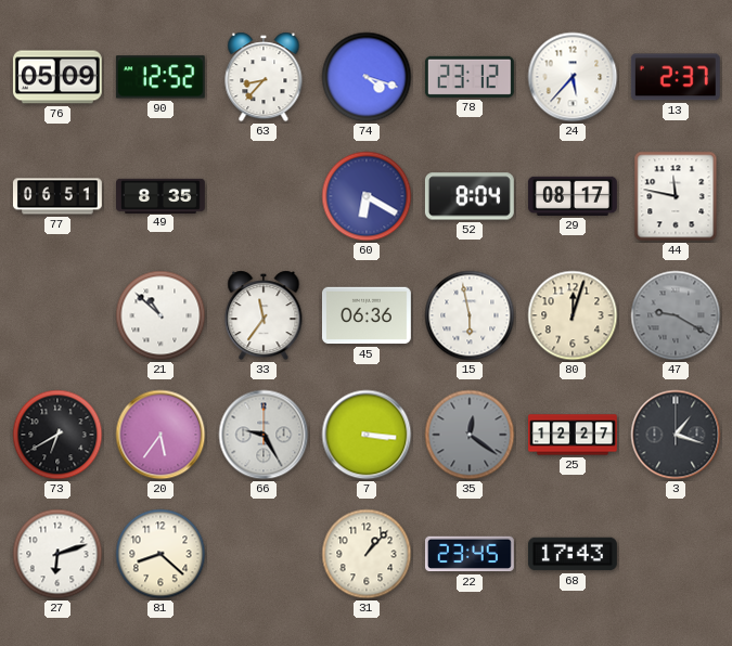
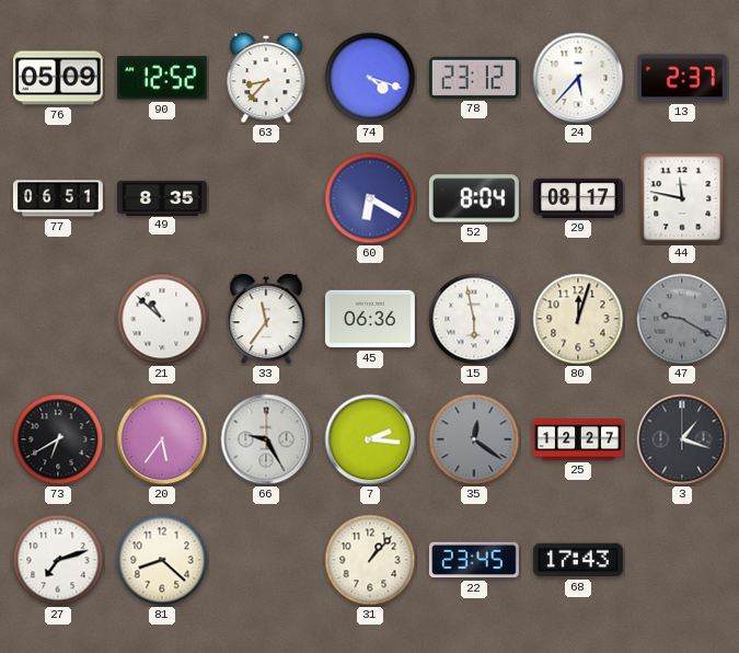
7: 3:16 -> 2:16 (370, 439)
27: 6:12 -> 7:12 (58, 560)
